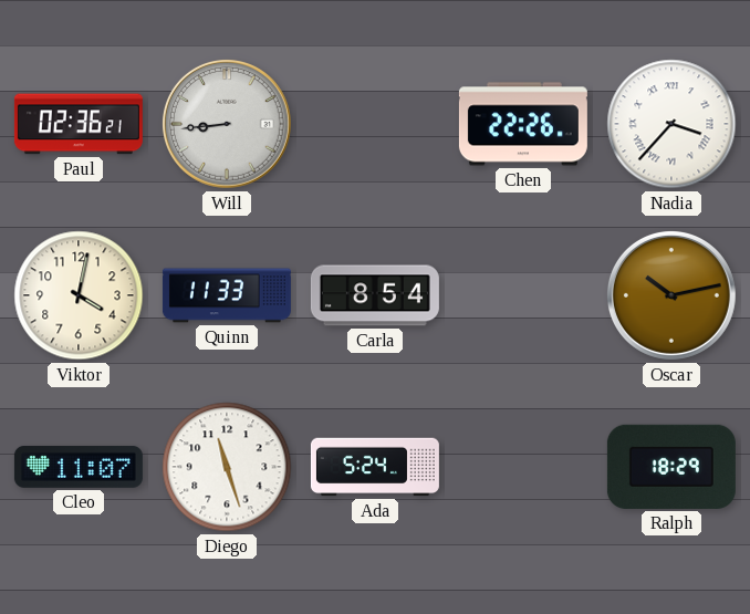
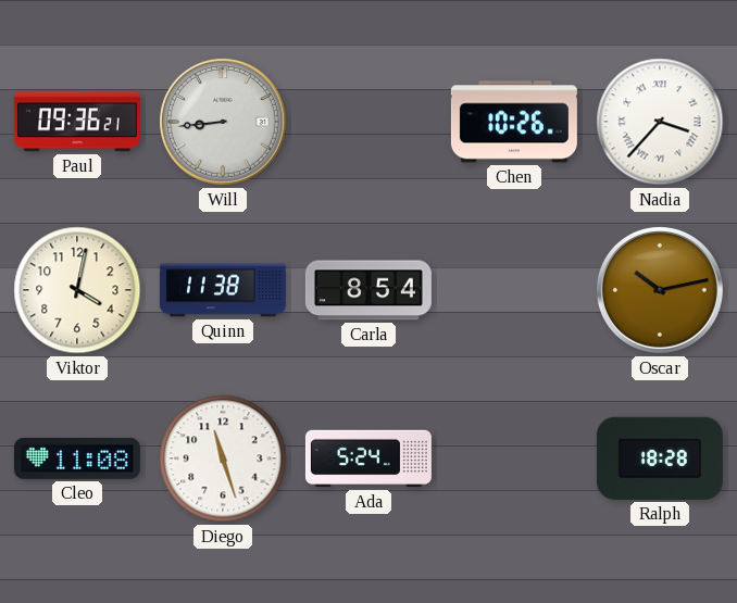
Paul: 02:36 -> 09:36 (77, 122)
Chen: 22:26 -> 10:26 (514, 122)
Quinn: 11:33 -> 11:38 (223, 290)
Cleo: 11:07 -> 11:08 (77, 458)
Ralph: 18:29 -> 18:28 (660, 458)
